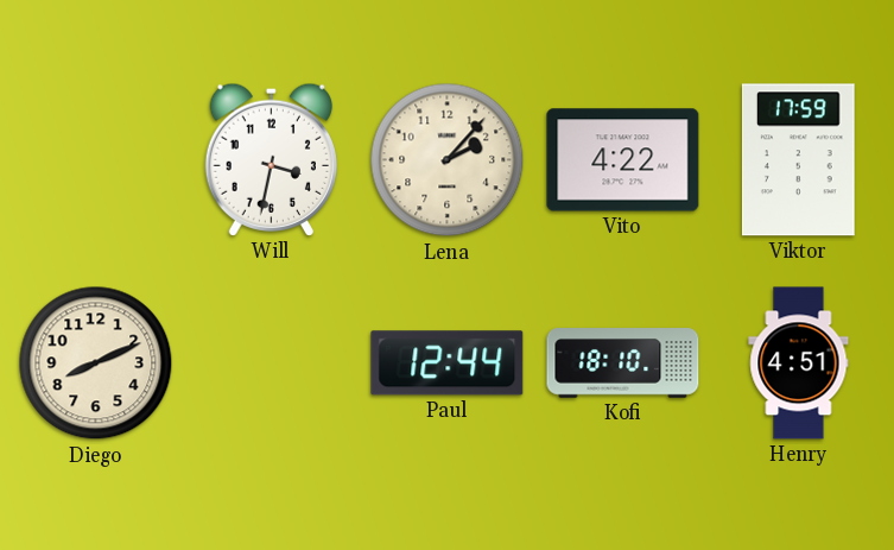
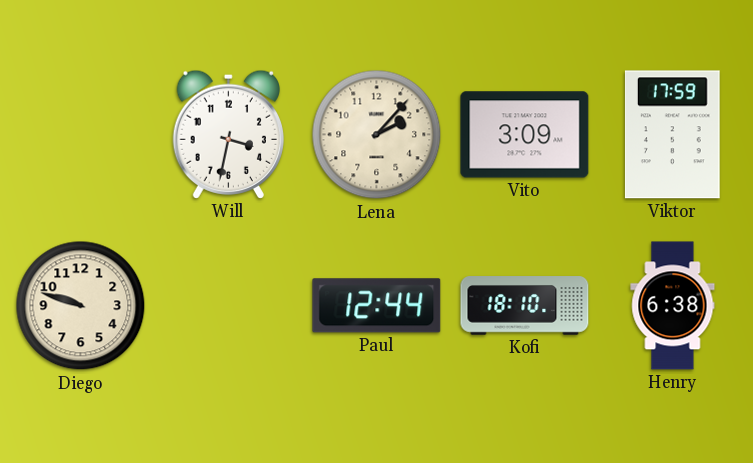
Vito: 4:22 -> 3:09 (525, 135)
Diego: 8:11 -> 9:48 (81, 306)
Henry: 4:51 -> 6:38 (673, 306)
